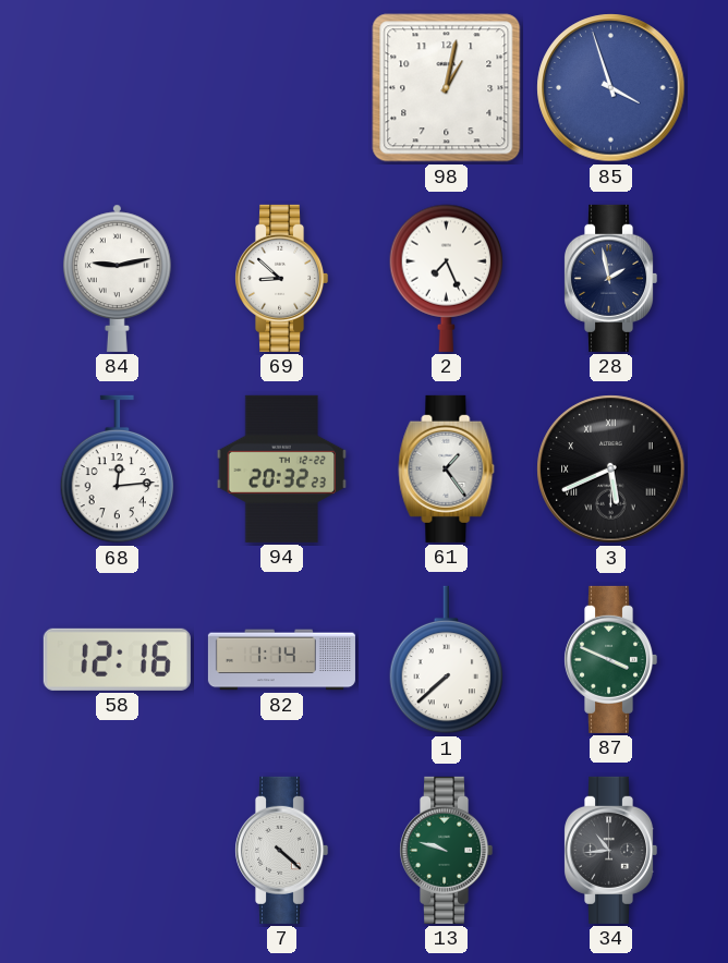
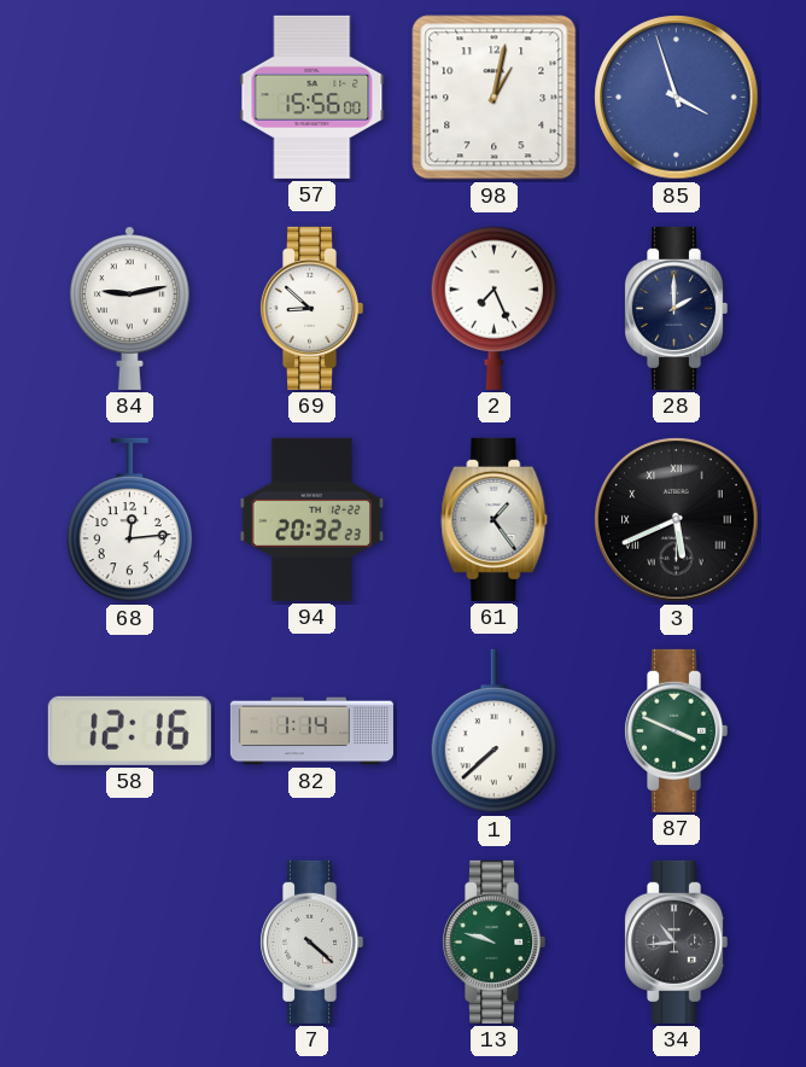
57: none -> 15:56 (313, 97)
28: 1:58 -> 2:00 (677, 308)
